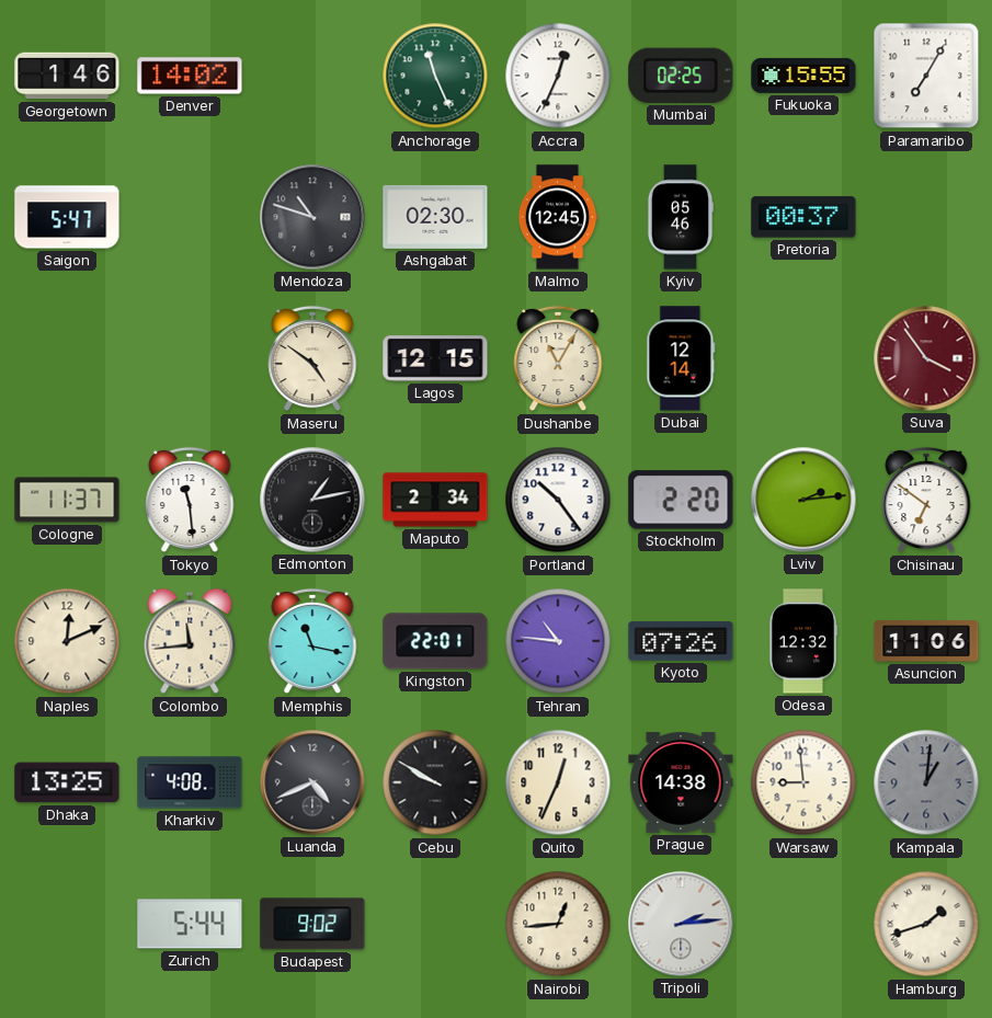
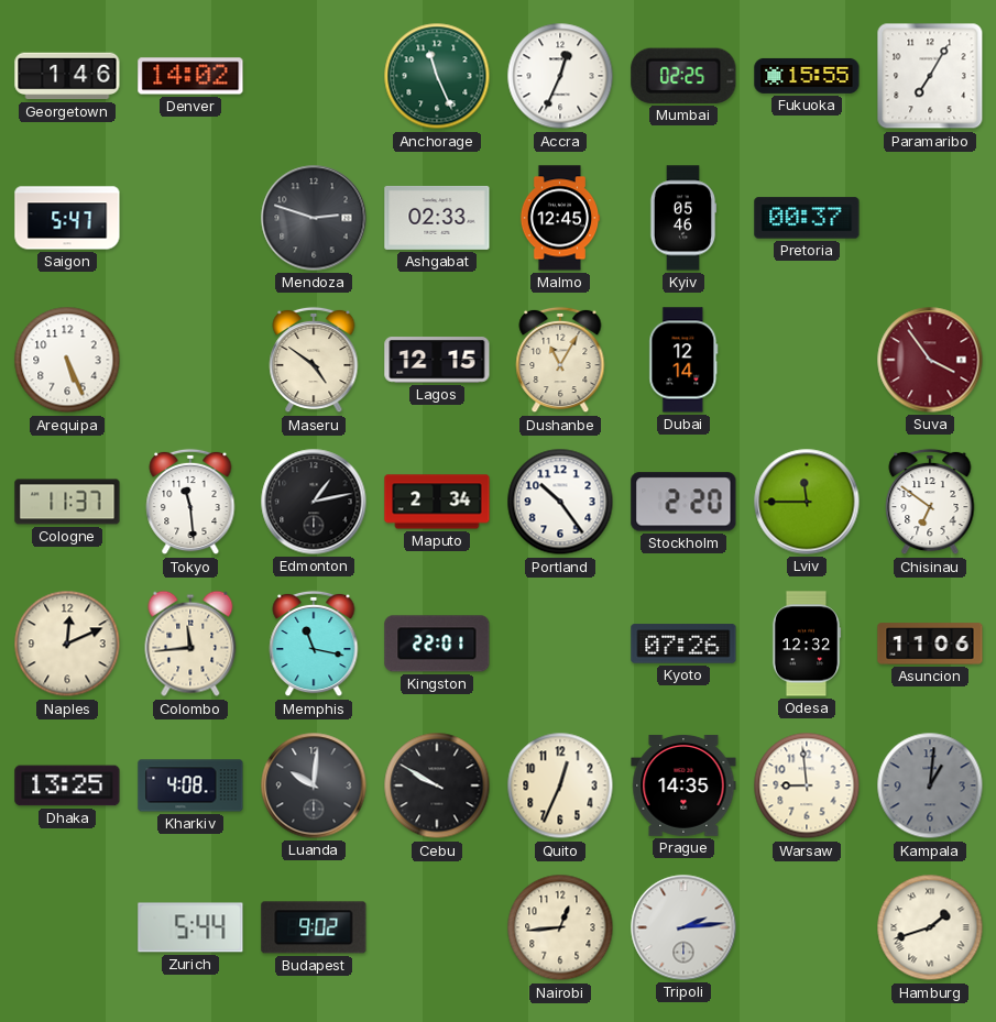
Mendoza: 10:48 -> 2:48 (314, 218)
Ashgabat: 02:30 -> 02:33 (437, 218)
Arequipa: none -> 5:26 (67, 360)
Lviv: 2:14 -> 11:45 (807, 502)
Tehran: 10:46 -> none (558, 641)
Luanda: 4:41 -> 10:01 (314, 785)
Prague: 14:38 -> 14:35 (683, 785)
